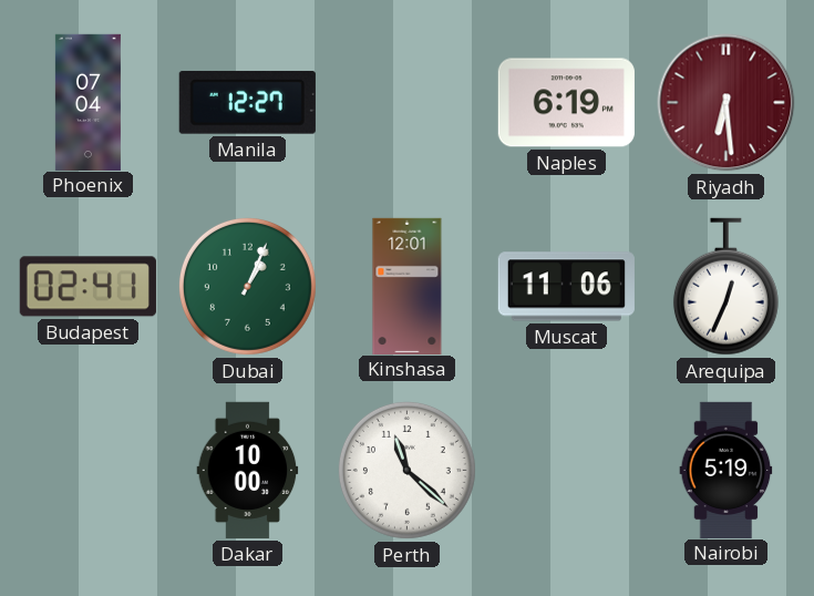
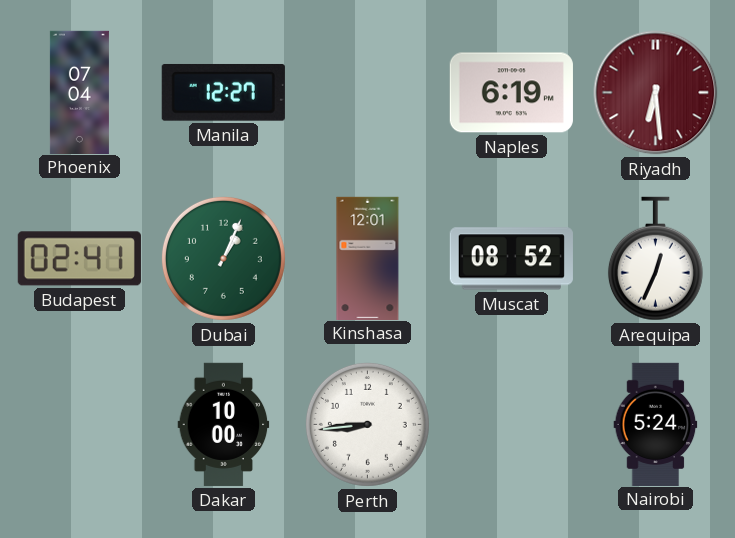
Muscat: 11:06 -> 08:52 (511, 259)
Perth: 11:22 -> 8:44 (367, 424)
Nairobi: 5:19 -> 5:24 (656, 424)
